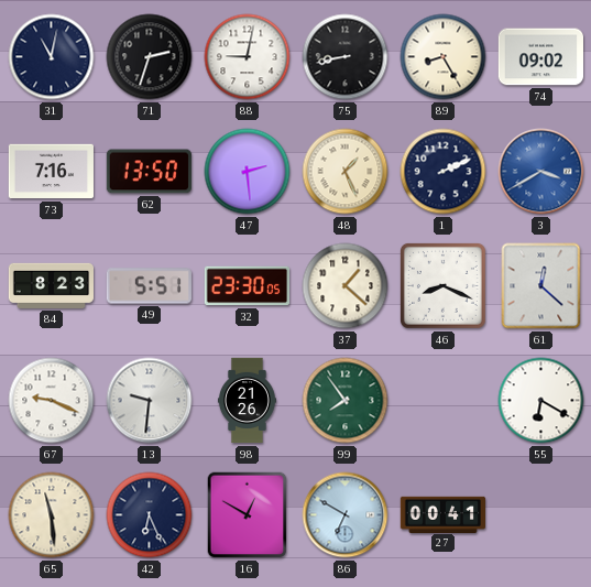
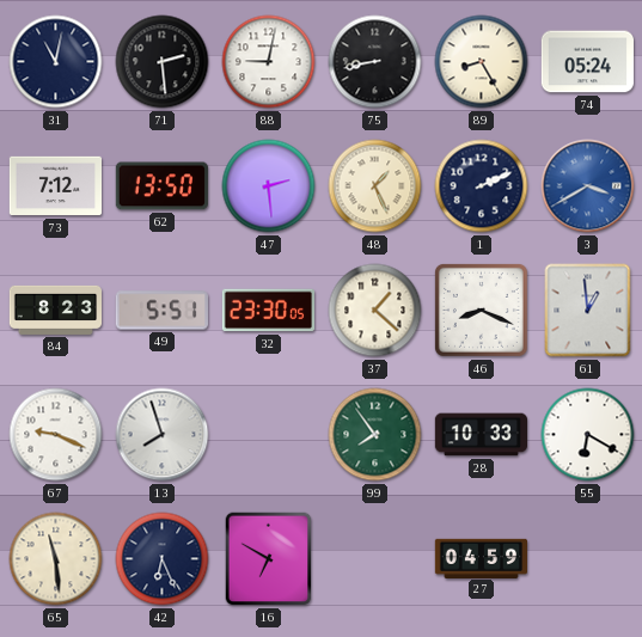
71: 2:33 -> 2:29 (163, 62)
74: 09:02 -> 05:24 (587, 62)
73: 7:16 -> 7:12 (55, 186)
61: 12:22 -> 12:59 (588, 311)
13: 9:31 -> 7:57 (163, 435)
98: 21:26 -> none (247, 401)
28: none -> 10:33 (481, 435)
16: 12:50 -> 6:50 (269, 559)
86: 6:50 -> none (346, 515)
27: 00:41 -> 04:59 (481, 558)
